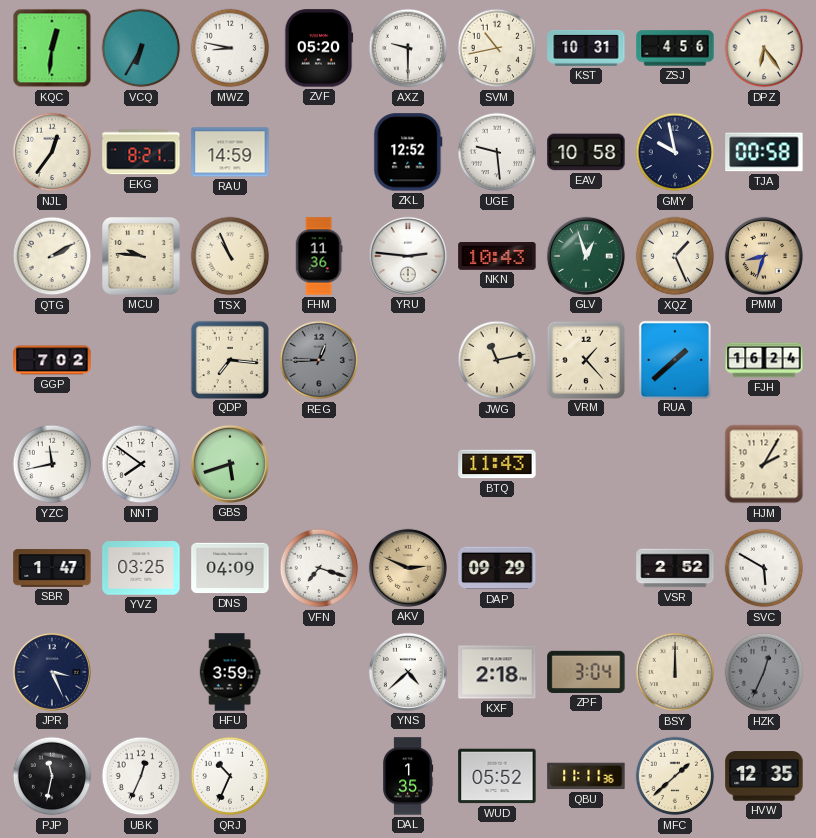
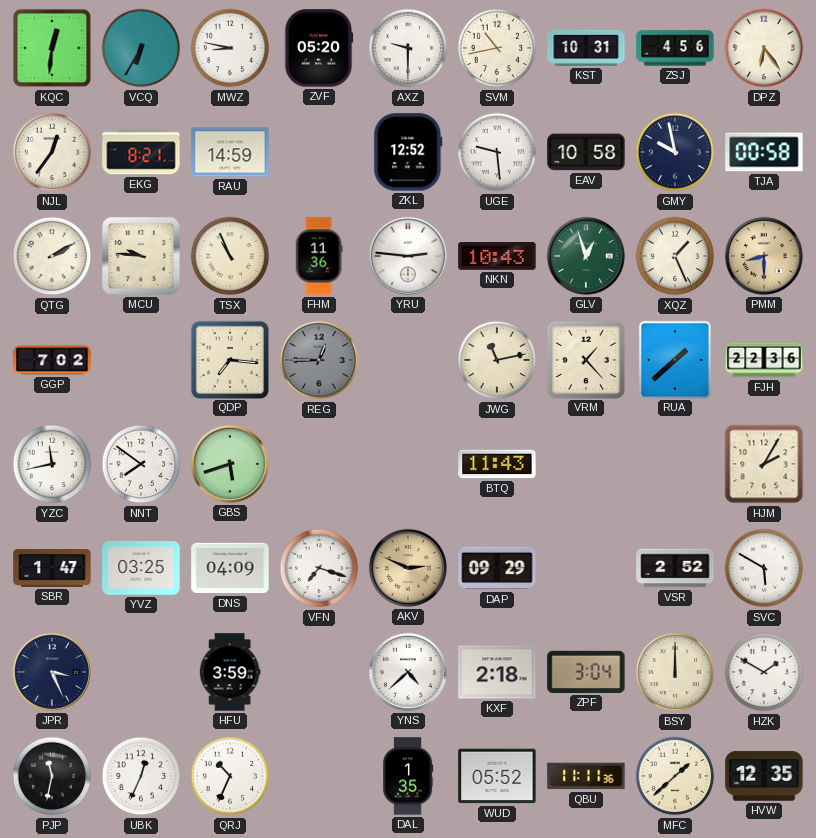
PMM: 8:33 -> 8:30 (764, 256)
FJH: 16:24 -> 22:36 (764, 360)
HZK: 12:34 -> 1:50 (764, 672)
HZK dial: grey -> white (764, 672)
